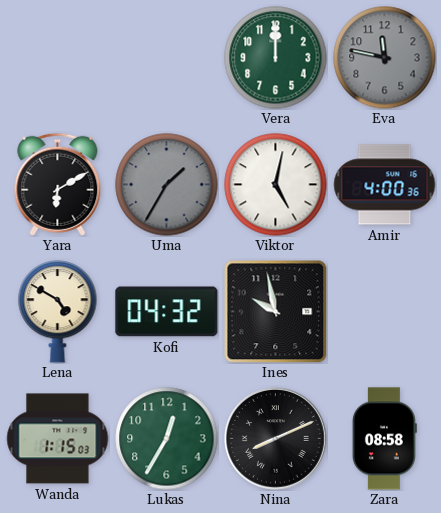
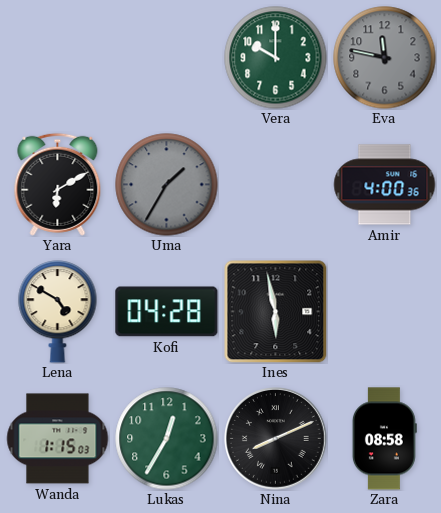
Vera: 12:00 -> 10:00 (276, 58)
Viktor: 5:02 -> none (276, 185)
Kofi: 04:32 -> 04:28 (167, 312)
Ines: 9:58 -> 5:58 (275, 311)
